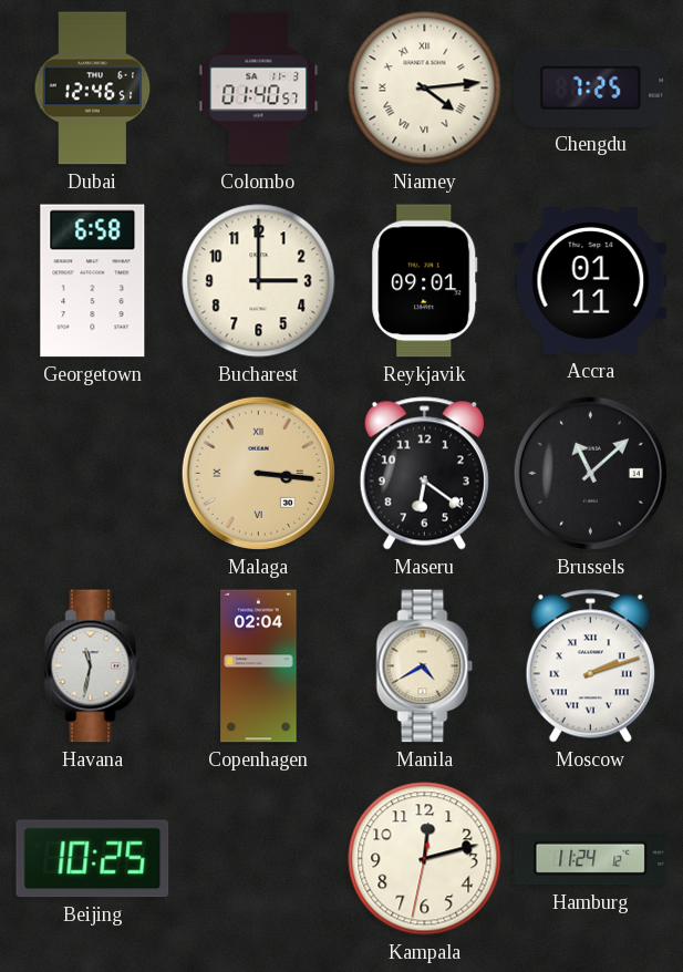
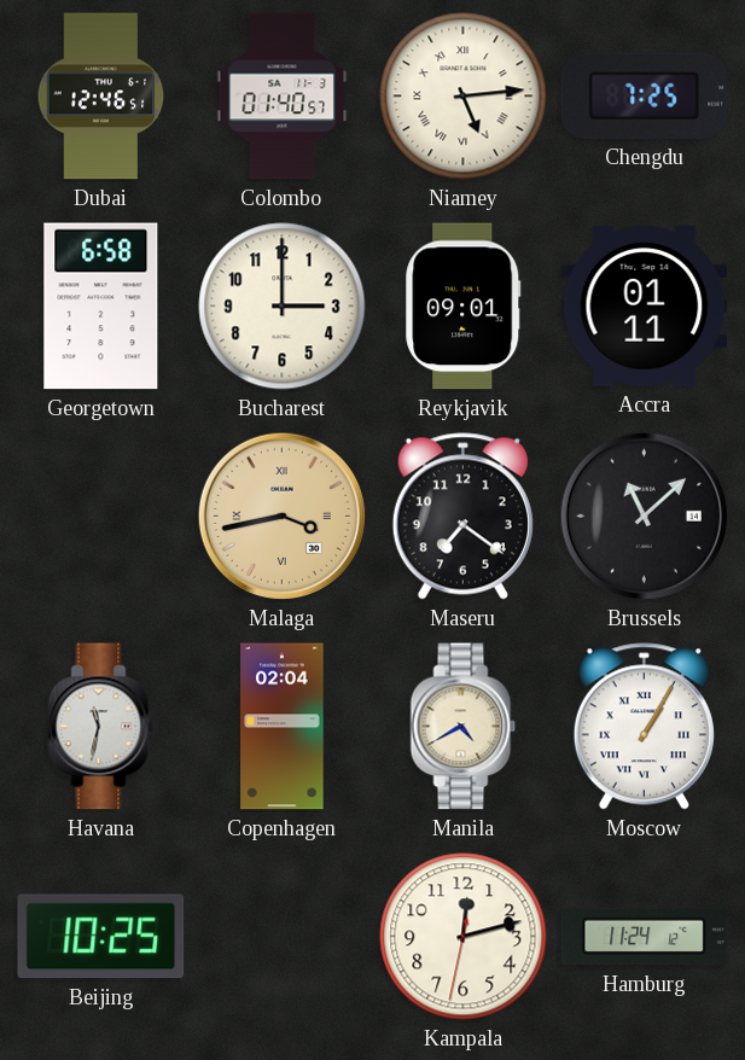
Niamey: 4:14 -> 5:14 (464, 97)
Malaga: 3:16 -> 3:43 (281, 516)
Maseru: 6:21 -> 7:21 (462, 517)
Moscow: 2:12 -> 1:05 (644, 727)
